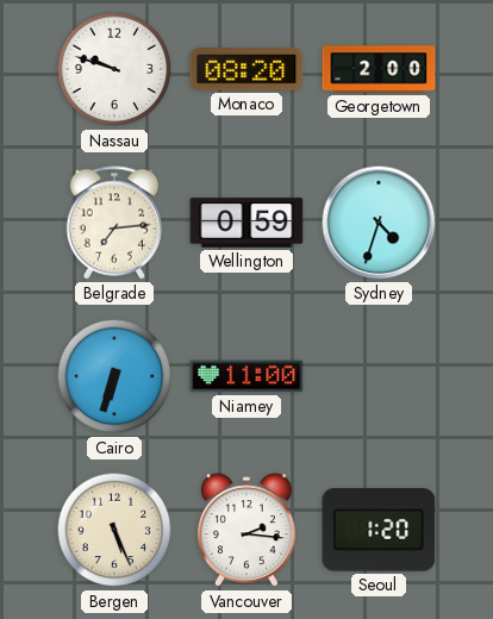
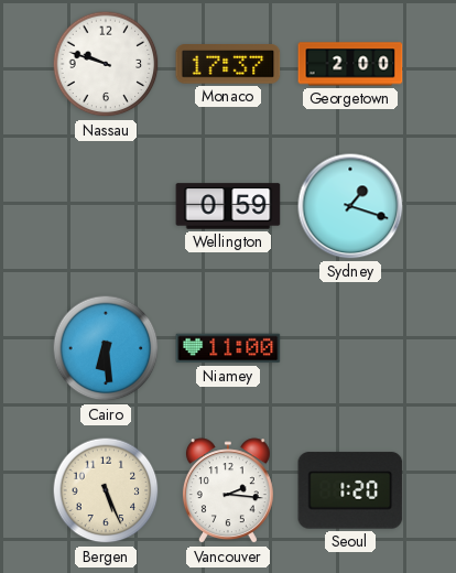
Monaco: 08:20 -> 17:37 (228, 64)
Belgrade: 7:14 -> none (114, 223)
Sydney: 4:33 -> 1:18 (350, 206)
Cairo: 6:33 -> 6:29 (106, 348)
